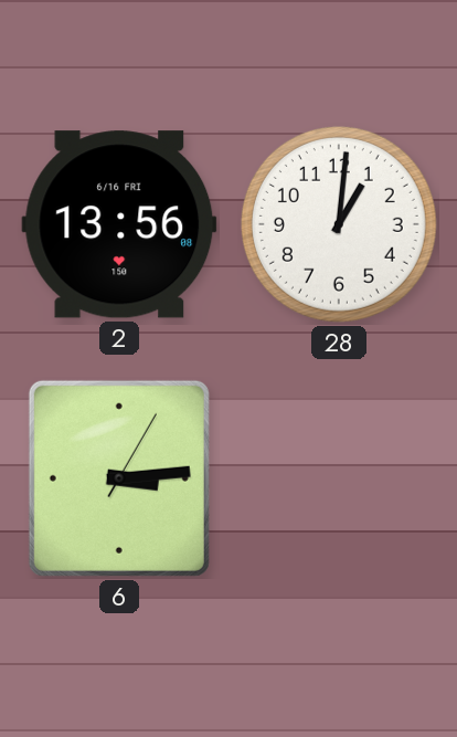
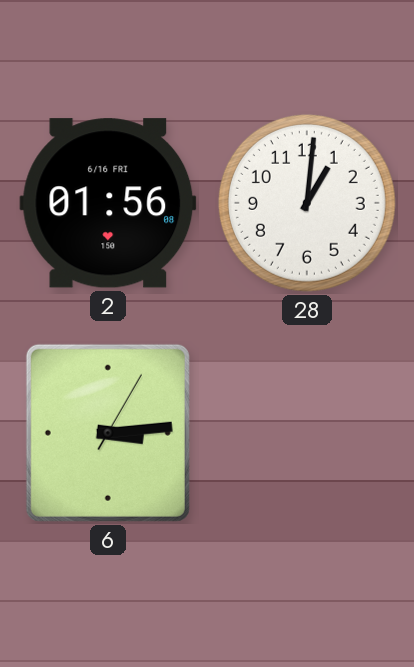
2: 13:56 -> 01:56 (108, 203)
